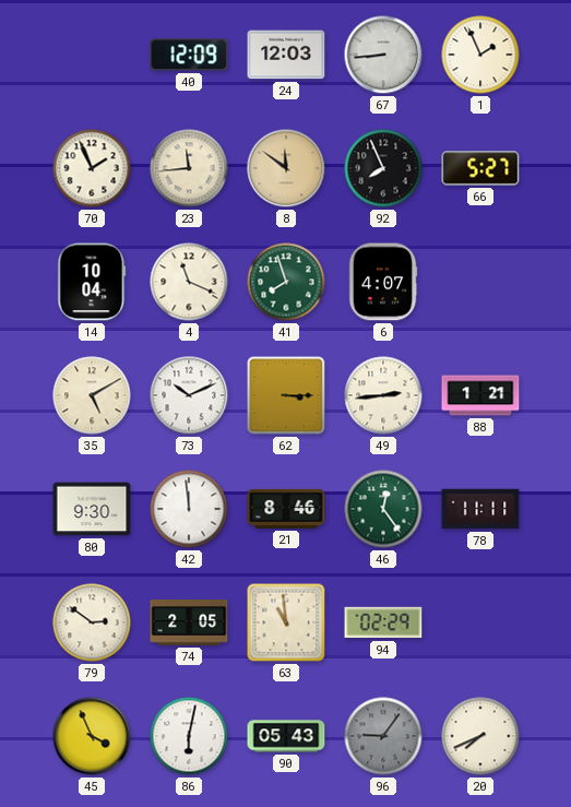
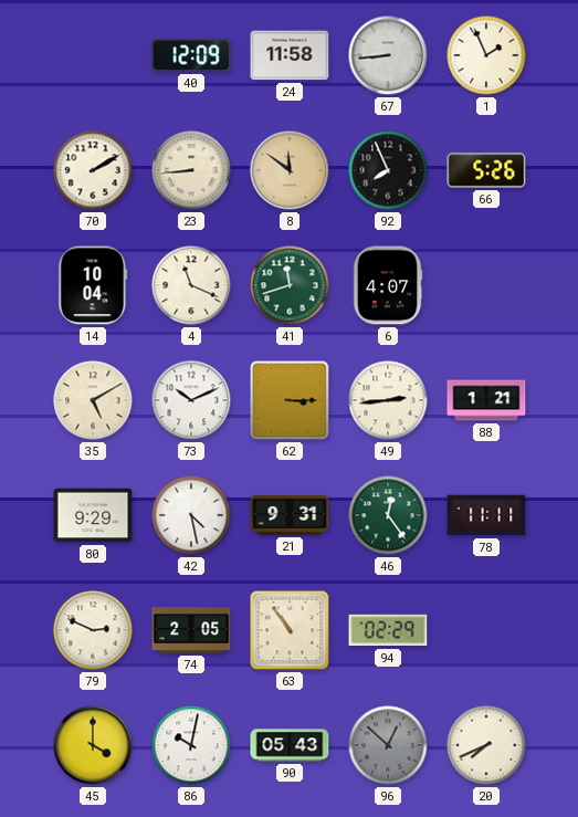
24: 12:03 -> 11:58 (290, 55)
70: 1:56 -> 2:10 (93, 170)
23: 11:44 -> 8:44 (191, 170)
66: 5:27 -> 5:26 (486, 170)
41: 7:57 -> 11:42 (290, 285)
80: 9:30 -> 9:29 (93, 515)
42: 11:59 -> 4:28 (191, 515)
21: 8:46 -> 9:31 (290, 515)
79: 2:51 -> 2:49 (93, 630)
63: 10:59 -> 10:54 (290, 630)
45: 3:56 -> 4:00 (93, 745)
86: 6:02 -> 10:02 (191, 745)
96: 9:06 -> 12:52 (388, 745)
